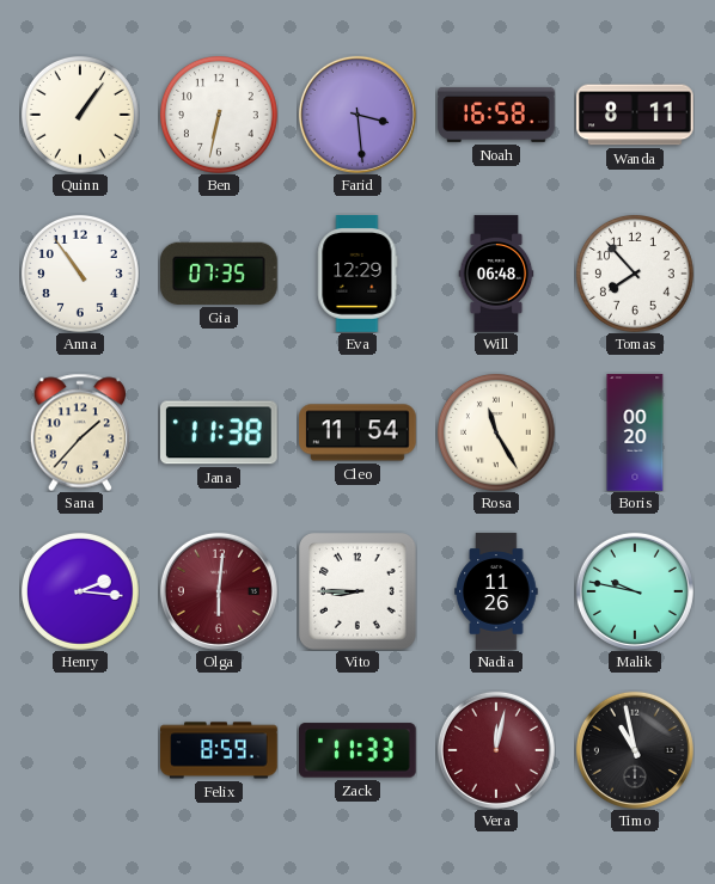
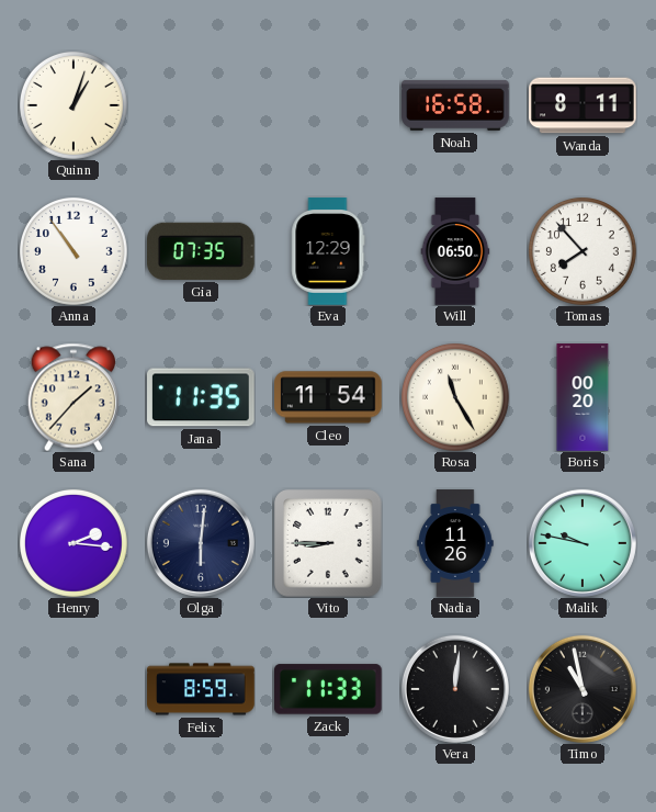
Quinn: 1:06 -> 1:03 (73, 105)
Ben: 6:32 -> none (219, 115)
Farid: 3:29 -> none (357, 115)
Will: 06:48 -> 06:50 (455, 251)
Jana: 11:38 -> 11:35 (202, 397)
Olga dial: burgundy -> navy (201, 543)
Vera: 12:02 -> 12:01 (455, 689)
Vera dial: burgundy -> black (455, 689)
